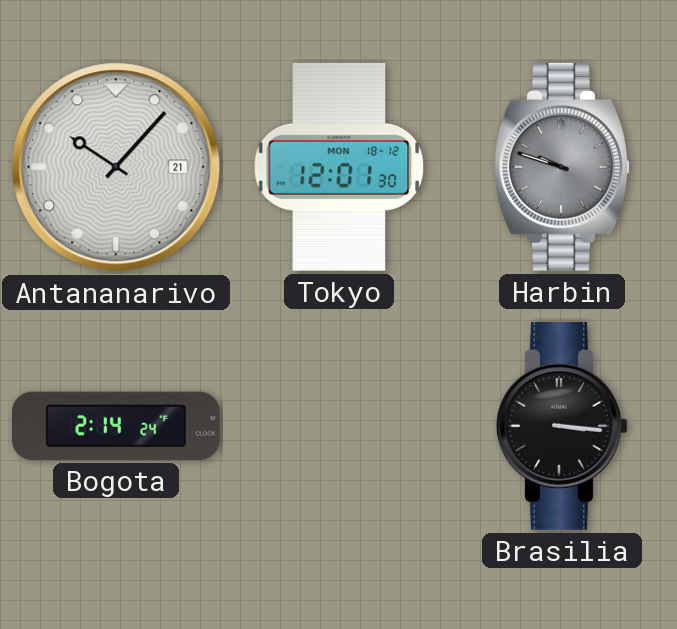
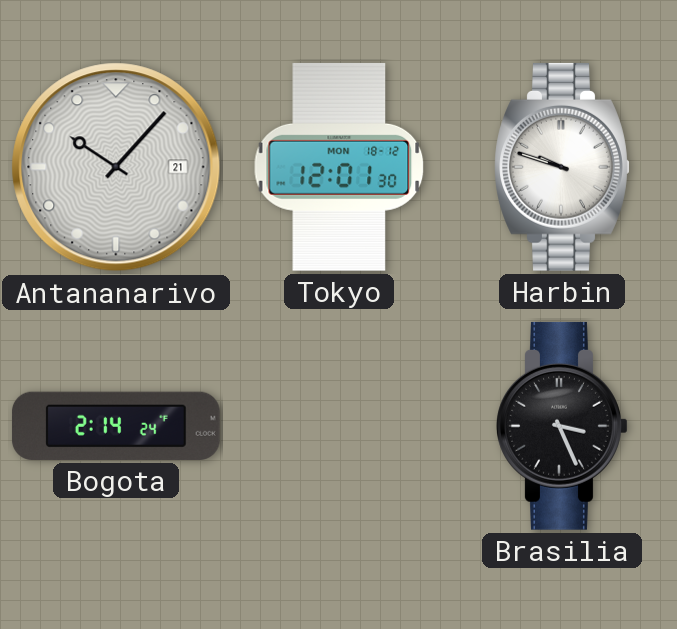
Harbin dial: grey -> white (562, 167)
Brasilia: 3:16 -> 3:26 (562, 426)
